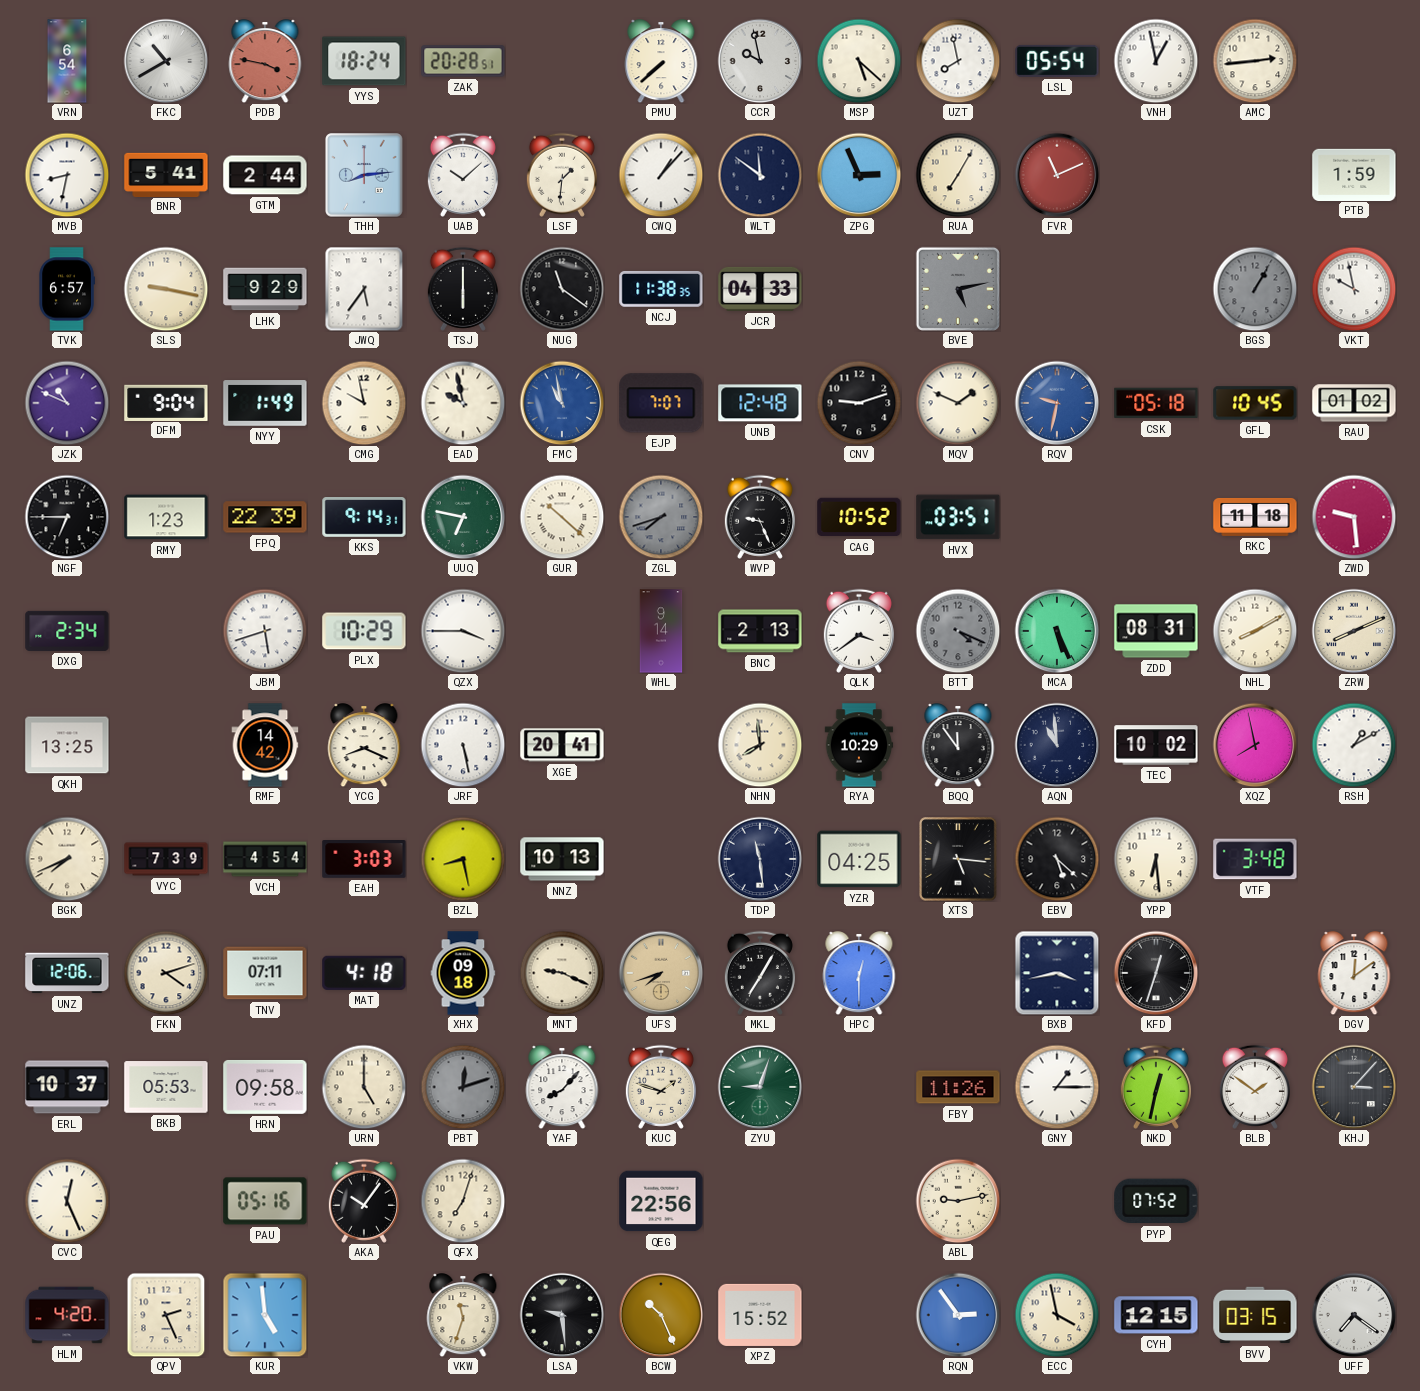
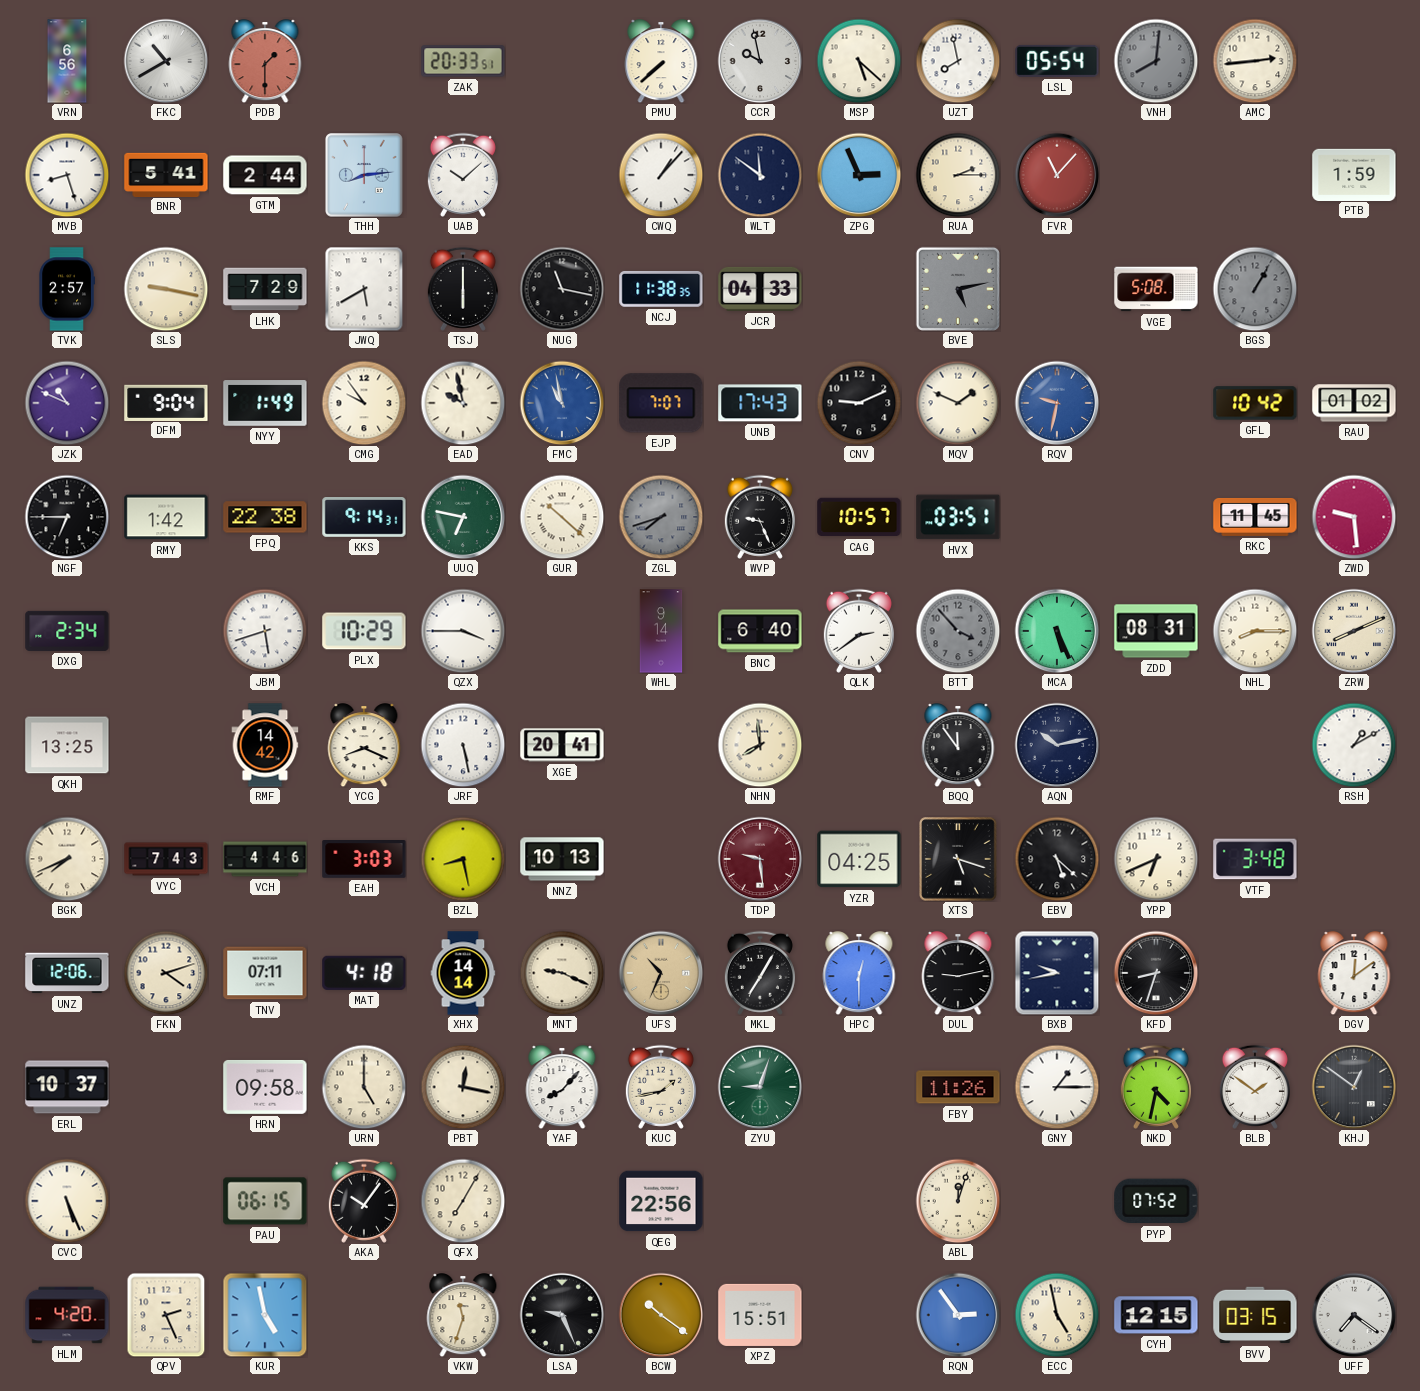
VRN: 6:54 -> 6:56 (67, 61)
PDB: 3:47 -> 1:30 (265, 61)
YYS: 18:24 -> none (364, 61)
ZAK: 20:28 -> 20:33 (463, 61)
VNH: 12:58 -> 8:01 (1156, 61)
VNH dial: white -> grey (1156, 61)
MVB: 8:32 -> 8:27 (67, 175)
LSF: 1:31 -> none (562, 175)
RUA: 7:05 -> 2:15 (958, 175)
FVR: 11:11 -> 11:07 (1057, 175)
TVK: 6:57 -> 2:57 (67, 289)
LHK: 9:29 -> 7:29 (265, 289)
JWQ: 5:36 -> 5:40 (364, 289)
NUG: 11:21 -> 11:17 (562, 289)
VGE: none -> 5:08 (1156, 289)
VKT: 9:58 -> none (1354, 289)
CMG: 9:58 -> 9:54 (364, 403)
UNB: 12:48 -> 17:43 (760, 403)
CNV: 9:12 -> 9:11 (859, 403)
CSK: 05:18 -> none (1156, 403)
GFL: 10:45 -> 10:42 (1255, 403)
RMY: 1:23 -> 1:42 (166, 517)
FPQ: 22:39 -> 22:38 (265, 517)
CAG: 10:52 -> 10:57 (859, 517)
RKC: 11:18 -> 11:45 (1255, 517)
BNC: 2:13 -> 6:40 (760, 631)
QLK: 3:39 -> 2:39 (859, 631)
BTT: 4:19 -> 3:53 (958, 631)
NHL: 8:10 -> 8:15 (1255, 631)
RYA: 10:29 -> none (859, 745)
AQN: 10:59 -> 10:13 (1057, 745)
TEC: 10:02 -> none (1156, 745)
XQZ: 7:58 -> none (1255, 745)
VYC: 7:39 -> 7:43 (166, 859)
VCH: 4:54 -> 4:46 (265, 859)
TDP: 11:29 -> 9:29 (760, 859)
TDP dial: navy -> burgundy (760, 859)
XTS: 5:16 -> 5:18 (958, 859)
YPP: 6:29 -> 6:41 (1156, 859)
XHX: 09:18 -> 14:14 (463, 973)
UFS: 7:42 -> 10:34 (661, 973)
DUL: none -> 9:13 (958, 973)
BXB: 3:43 -> 9:43 (1057, 973)
KFD: 12:33 -> 8:33 (1156, 973)
BKB: 05:53 -> none (166, 1087)
PBT: 12:12 -> 12:17 (463, 1087)
PBT dial: grey -> cream (463, 1087)
KUC: 1:48 -> 1:43 (661, 1087)
NKD: 12:32 -> 4:32 (1156, 1087)
KHJ: 3:07 -> 12:51 (1354, 1087)
CVC: 12:26 -> 5:26 (67, 1201)
PAU: 05:16 -> 06:15 (265, 1201)
QFX: 7:03 -> 7:05 (463, 1201)
ABL: 9:13 -> 12:03 (958, 1201)
KUR: 4:59 -> 4:58 (265, 1315)
LSA: 9:29 -> 9:26 (562, 1315)
BCW: 10:26 -> 10:21 (661, 1315)
XPZ: 15:52 -> 15:51 (760, 1315)
ECC: 3:58 -> 4:58 (1057, 1315)
